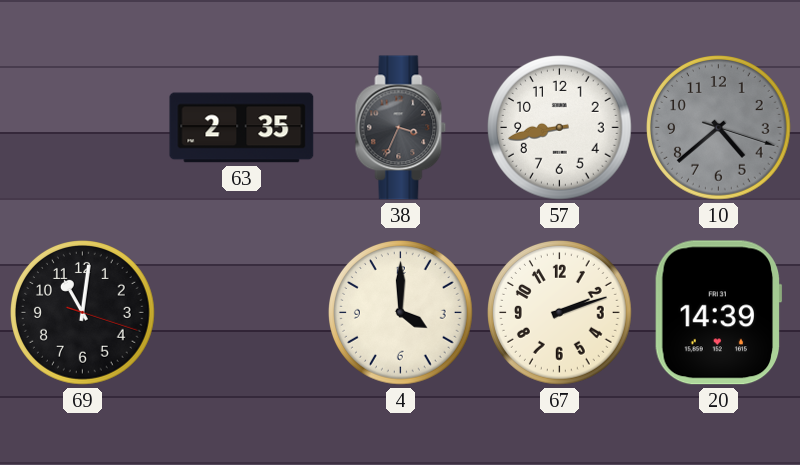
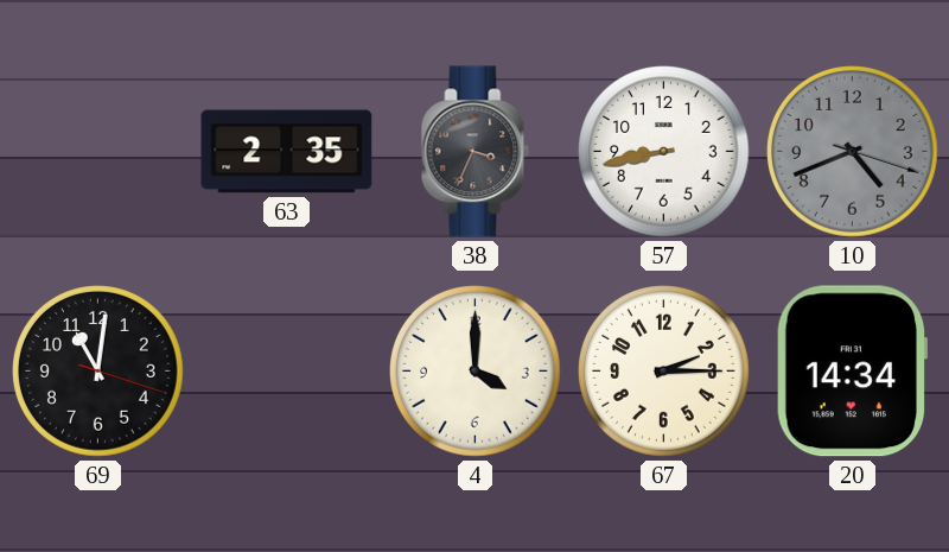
10: 4:38 -> 4:41 (853, 152)
67: 2:12 -> 2:15 (664, 372)
20: 14:39 -> 14:34 (852, 372)
